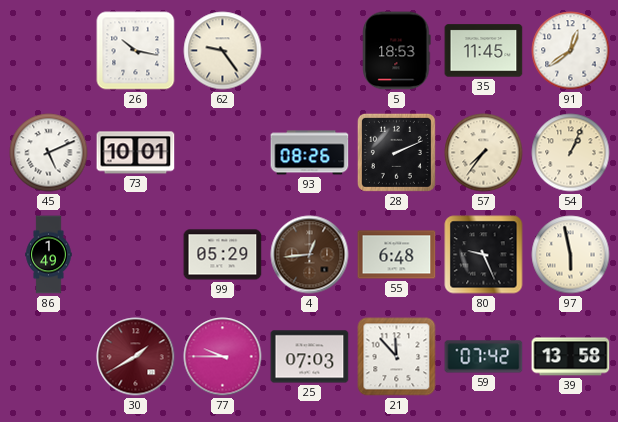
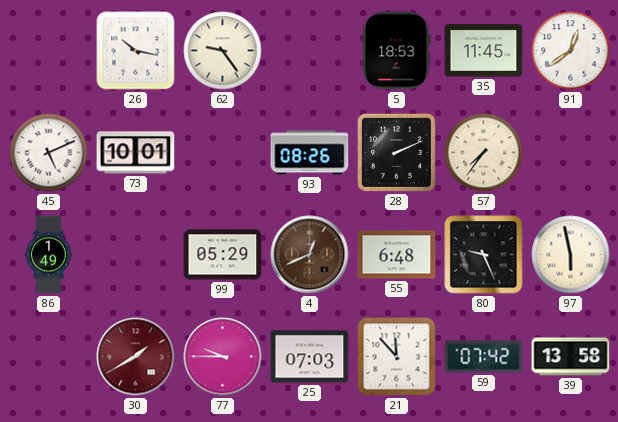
54: 1:04 -> none (571, 153)
4: 12:44 -> 12:41 (310, 255)
